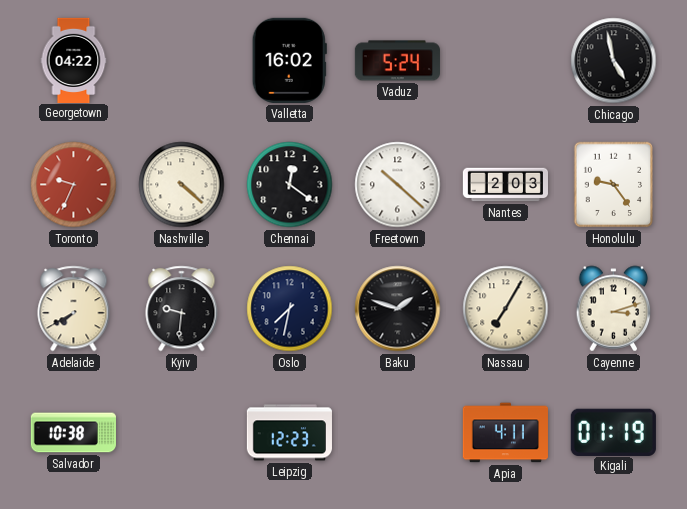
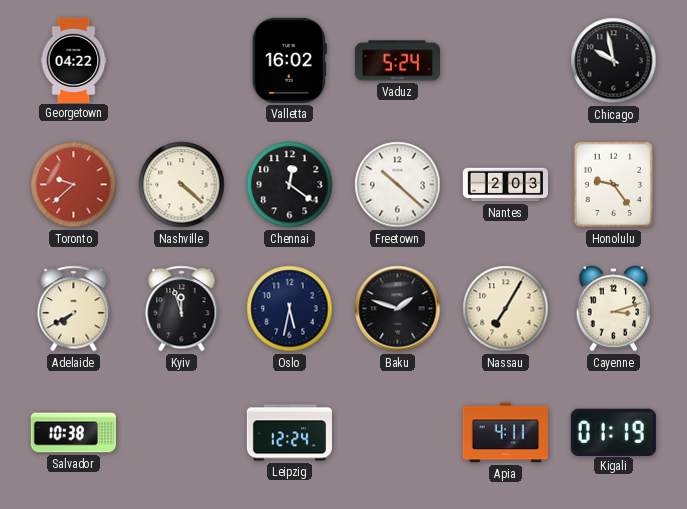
Chicago: 4:58 -> 9:58 (614, 61)
Toronto: 9:34 -> 9:38 (74, 185)
Kyiv: 9:31 -> 11:57 (182, 309)
Oslo: 7:32 -> 5:32 (290, 309)
Leipzig: 12:23 -> 12:24 (289, 433)
